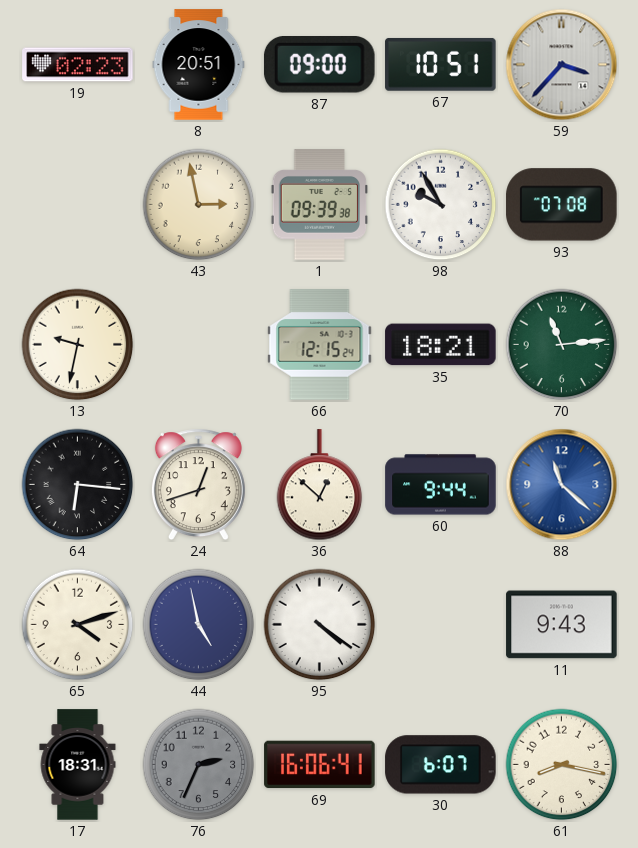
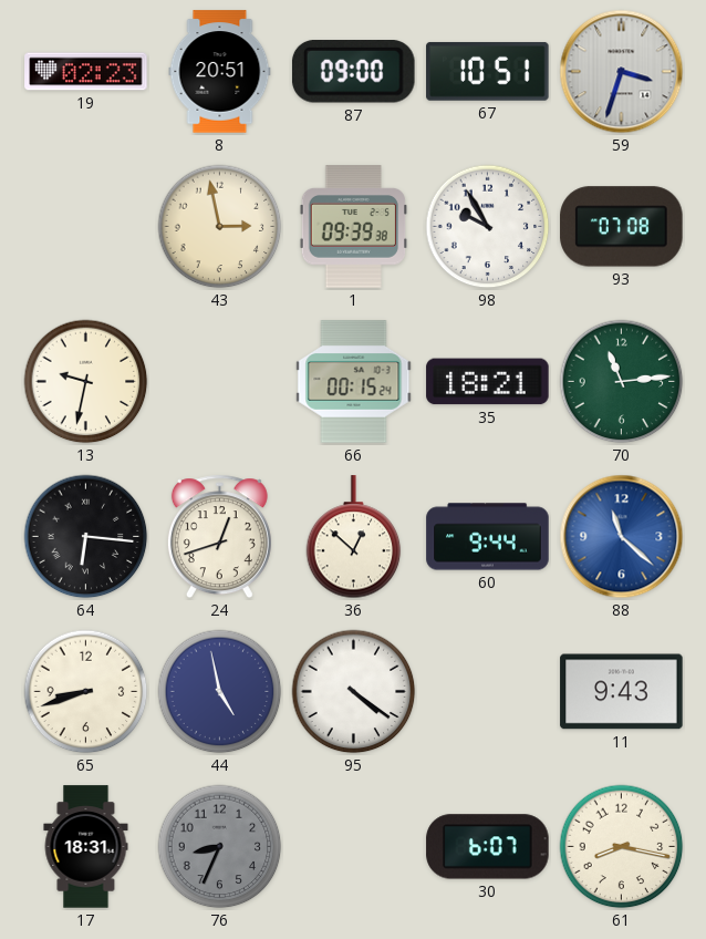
59: 3:37 -> 3:33 (622, 72)
66: 12:15 -> 00:15 (354, 382)
65: 4:12 -> 8:42 (86, 692)
76: 2:34 -> 8:34 (220, 847)
69: 16:06 -> none (320, 765)
